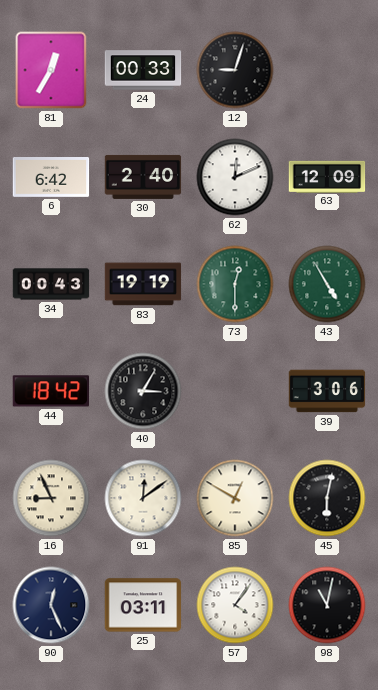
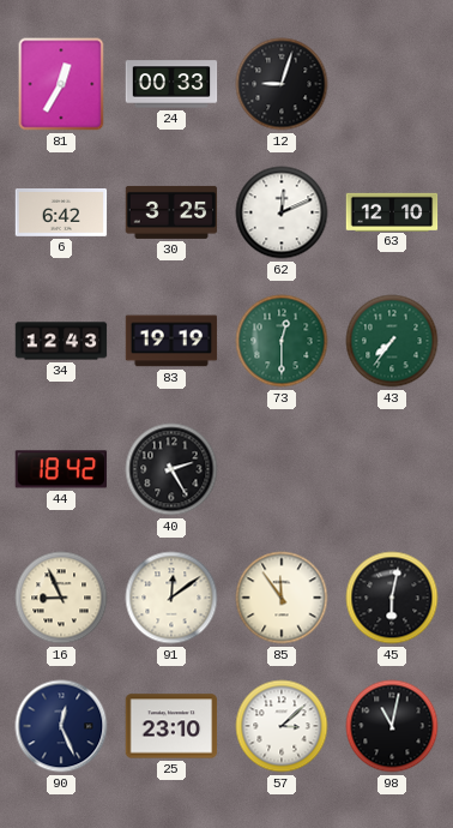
30: 2:40 -> 3:25 (171, 212)
63: 12:09 -> 12:10 (392, 211)
34: 00:43 -> 12:43 (61, 341)
43: 4:55 -> 7:36 (392, 341)
40: 3:05 -> 2:25 (171, 469)
39: 3:06 -> none (327, 391)
85: 12:50 -> 11:54 (282, 598)
25: 03:11 -> 23:10 (171, 726)
57: 4:06 -> 3:08 (282, 726)
